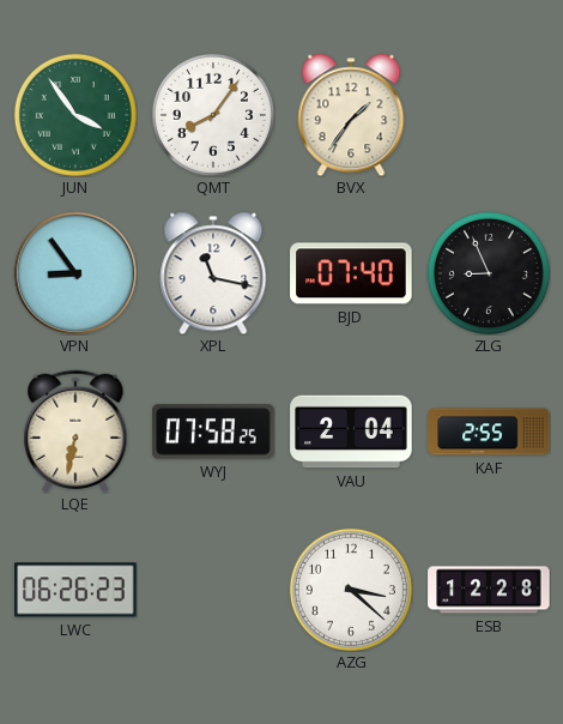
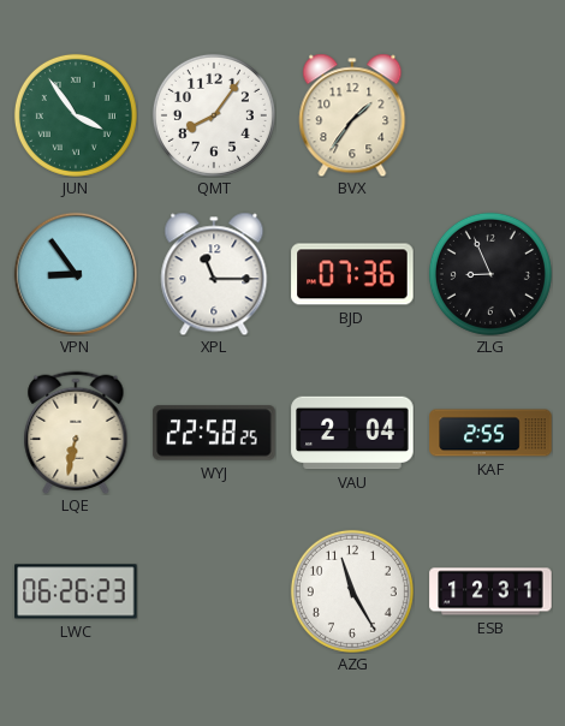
XPL: 11:17 -> 11:15 (214, 274)
BJD: 07:40 -> 07:36 (352, 274)
WYJ: 07:58 -> 22:58 (214, 433)
AZG: 3:22 -> 11:25 (352, 591)
ESB: 12:28 -> 12:31 (490, 591)
